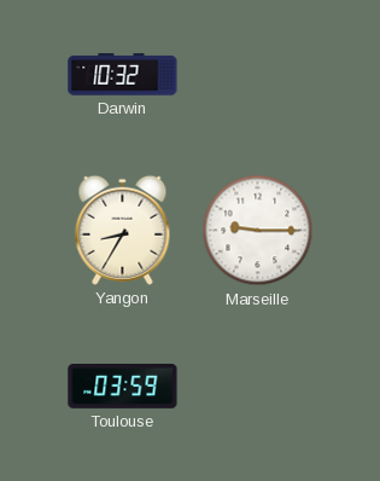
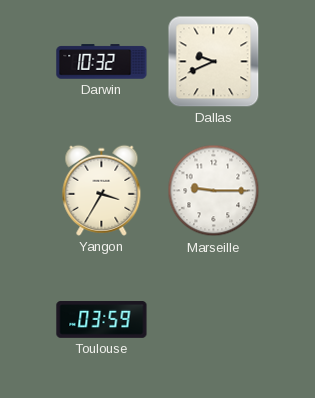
Dallas: none -> 9:41 (214, 62)
Yangon: 8:35 -> 3:35 (102, 190)
